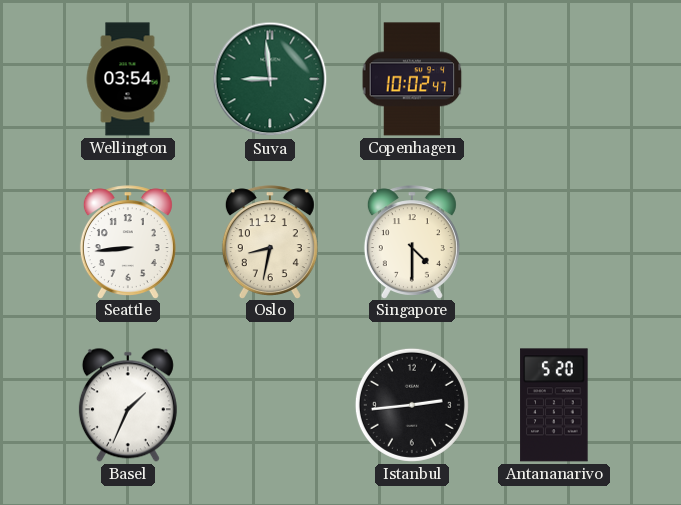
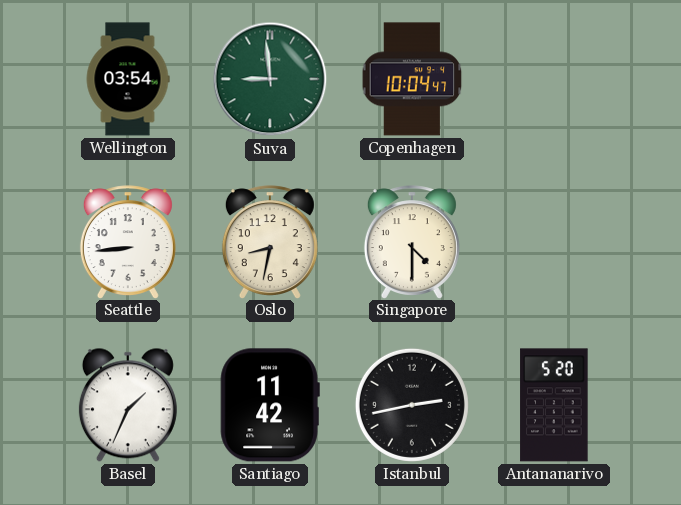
Copenhagen: 10:02 -> 10:04 (412, 79)
Santiago: none -> 11:42 (270, 405)
Istanbul: 2:44 -> 2:43 (412, 405)
